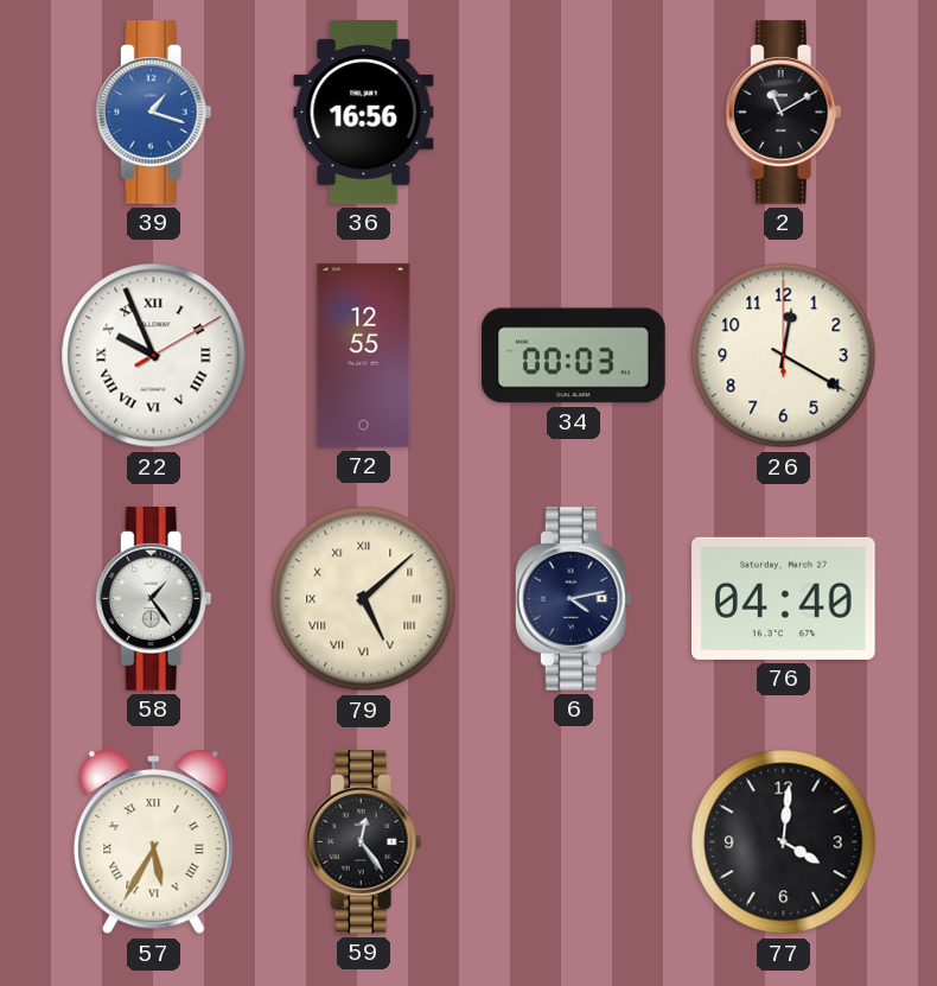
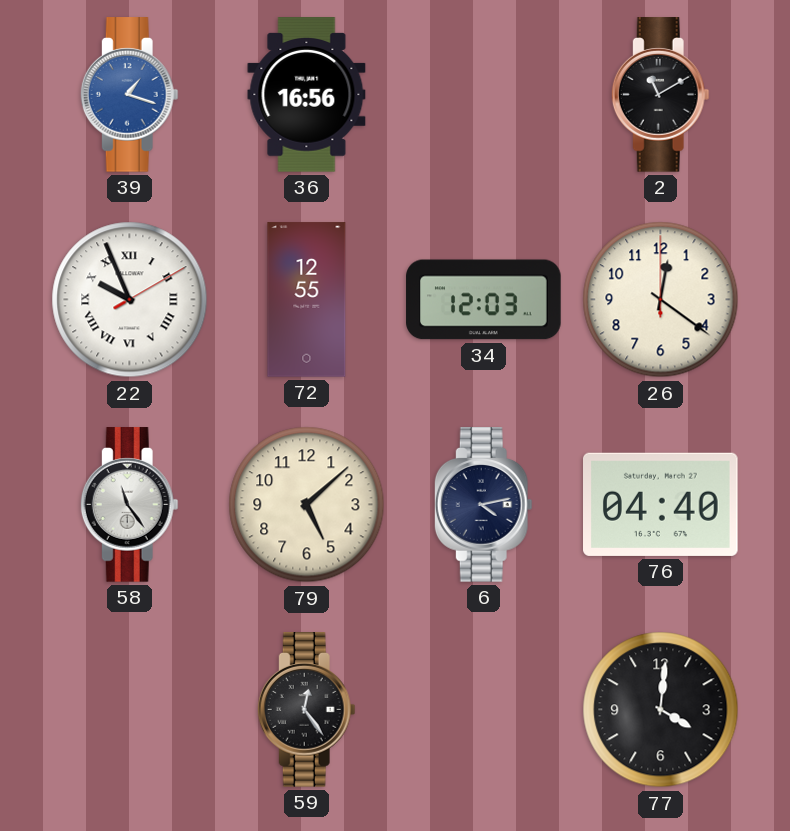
34: 00:03 -> 12:03 (484, 300)
26: 12:20 -> 12:21 (661, 300)
58: 1:24 -> 11:24 (129, 505)
79 numerals: Roman -> Arabic (307, 505)
57: 5:35 -> none (154, 842)
